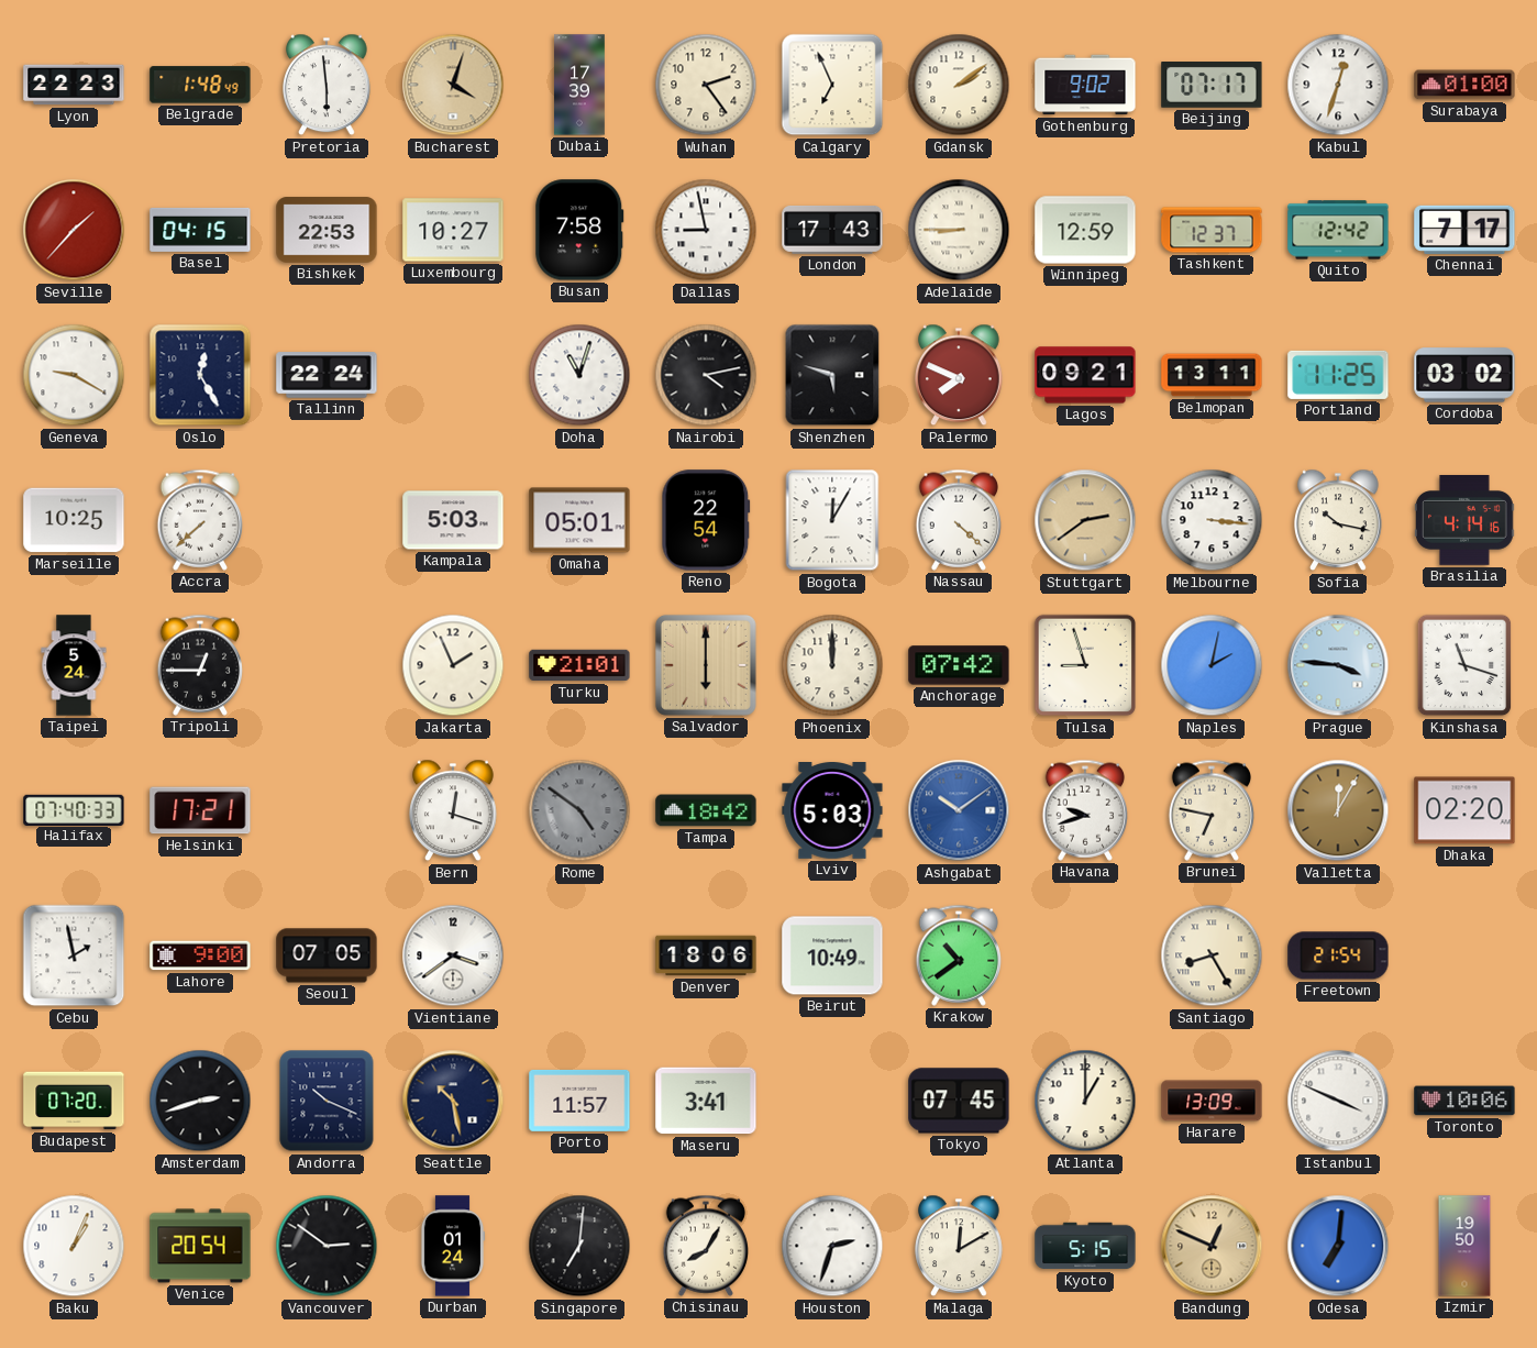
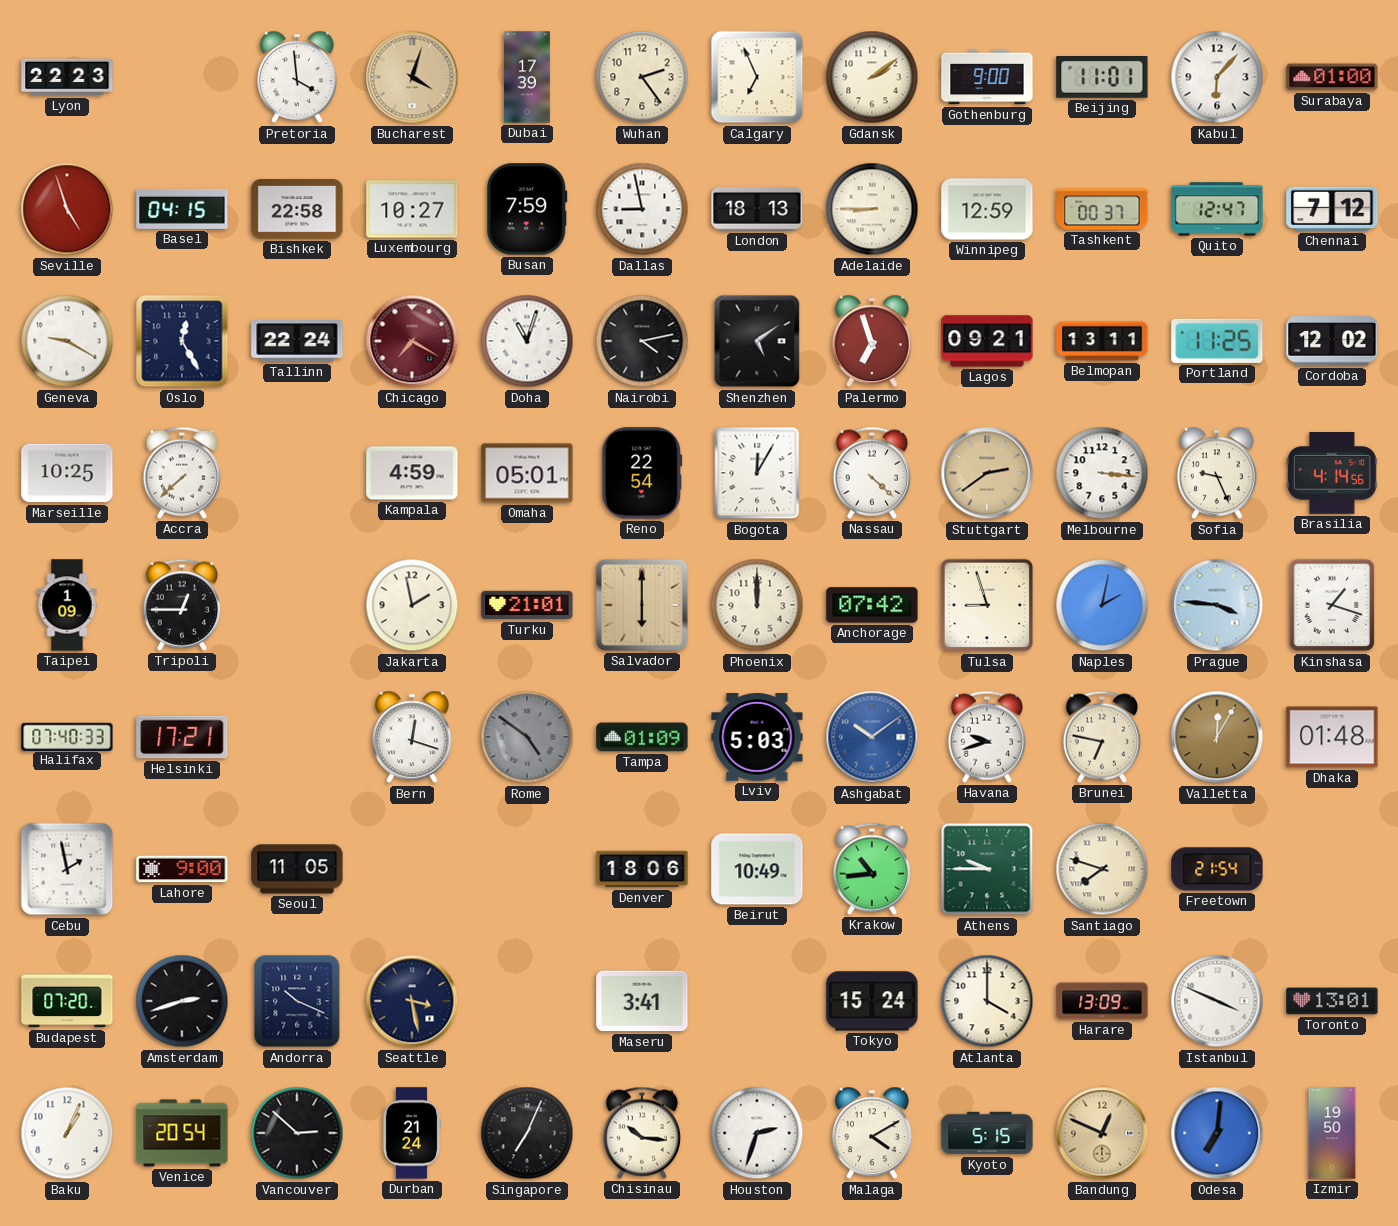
Belgrade: 1:48 -> none (200, 85)
Pretoria: 5:59 -> 3:59 (298, 77)
Gothenburg: 9:02 -> 9:00 (987, 77)
Beijing: 07:17 -> 11:01 (1102, 78)
Kabul: 12:33 -> 6:07 (1217, 77)
Seville: 1:37 -> 4:57 (67, 209)
Bishkek: 22:53 -> 22:58 (297, 209)
Busan: 7:58 -> 7:59 (527, 209)
London: 17:43 -> 18:13 (757, 210)
Tashkent: 12:37 -> 00:37 (1102, 209)
Quito: 12:42 -> 12:47 (1217, 209)
Chennai: 7:17 -> 7:12 (1332, 209)
Chicago: none -> 7:20 (412, 341)
Shenzhen: 5:48 -> 5:09 (757, 341)
Palermo: 7:49 -> 6:57 (873, 341)
Cordoba: 03:02 -> 12:02 (1332, 341)
Kampala: 5:03 -> 4:59 (412, 473)
Sofia: 10:17 -> 9:26 (1218, 473)
Brasilia: 4:14:16 -> 4:14:56 (1333, 474)
Taipei: 5:24 -> 1:09 (67, 605)
Jakarta: 1:56 -> 1:58 (412, 605)
Kinshasa: 11:18 -> 1:18 (1332, 605)
Tampa: 18:42 -> 01:09 (642, 737)
Dhaka: 02:20 -> 01:48 (1332, 737)
Seoul: 07:05 -> 11:05 (297, 869)
Vientiane: 3:39 -> none (453, 955)
Krakow: 10:39 -> 10:44 (871, 869)
Athens: none -> 9:45 (987, 869)
Santiago: 8:25 -> 7:48 (1102, 869)
Seattle: 10:28 -> 3:28 (412, 1001)
Porto: 11:57 -> none (579, 1101)
Tokyo: 07:45 -> 15:24 (872, 1001)
Atlanta: 1:00 -> 4:00 (987, 1001)
Toronto: 10:06 -> 13:01 (1332, 1001)
Vancouver: 2:51 -> 2:52 (297, 1133)
Durban: 01:24 -> 21:24 (412, 1133)
Singapore: 7:01 -> 7:04 (527, 1133)
Chisinau: 8:05 -> 10:16 (641, 1133)
Malaga: 12:10 -> 4:10 (873, 1133)
